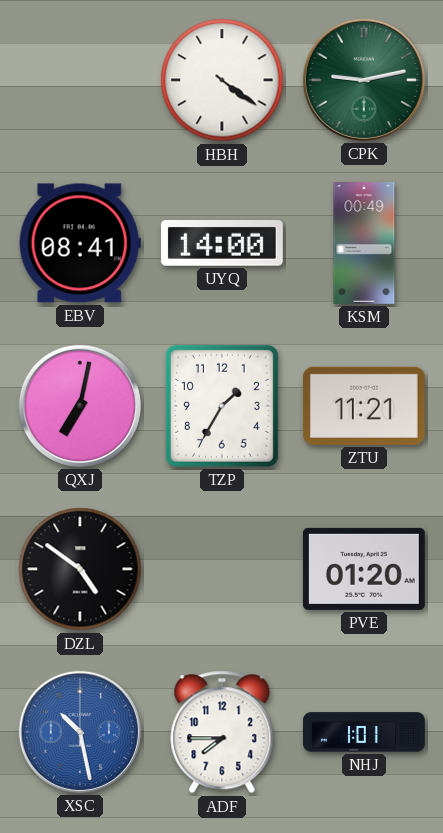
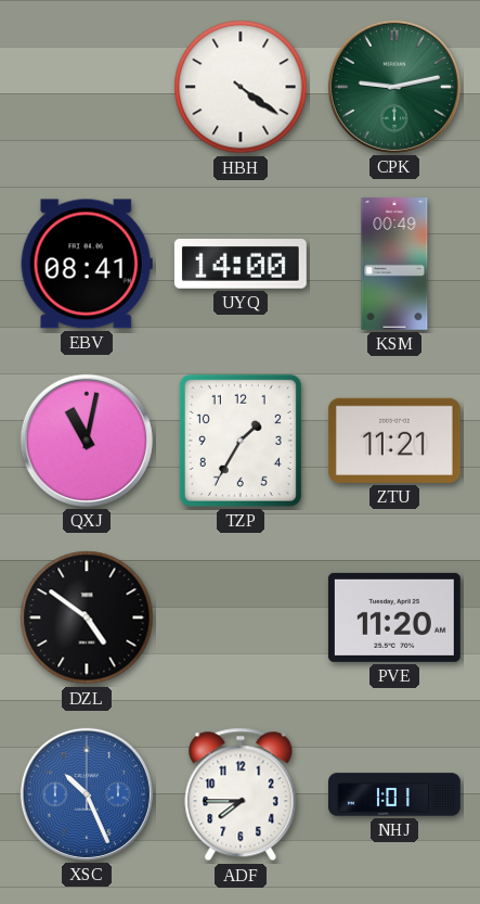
QXJ: 7:02 -> 11:02 (87, 441)
PVE: 01:20 -> 11:20 (394, 617)
XSC: 10:28 -> 10:26 (87, 794)
